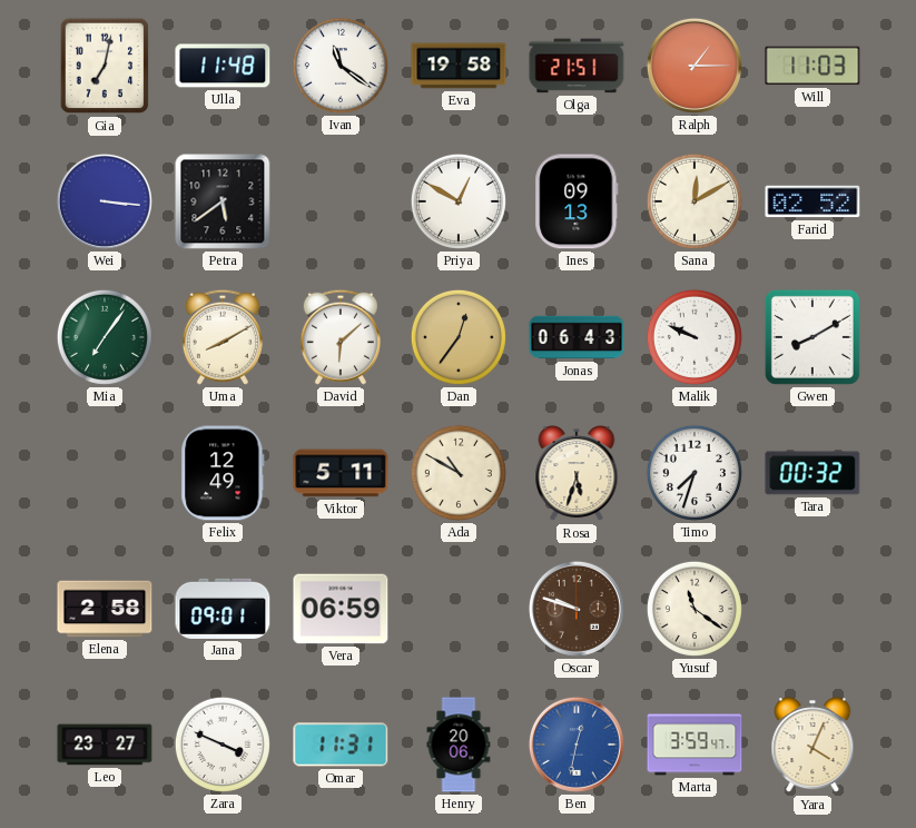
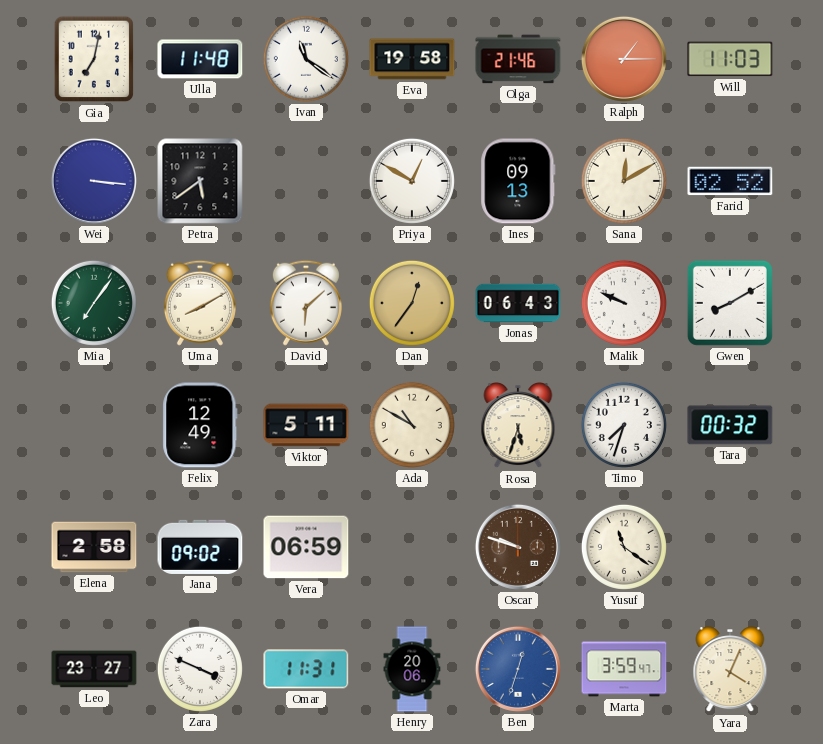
Olga: 21:51 -> 21:46 (518, 59)
Jana: 09:01 -> 09:02 (200, 547)
Ben: 12:32 -> 12:33 (518, 669)
